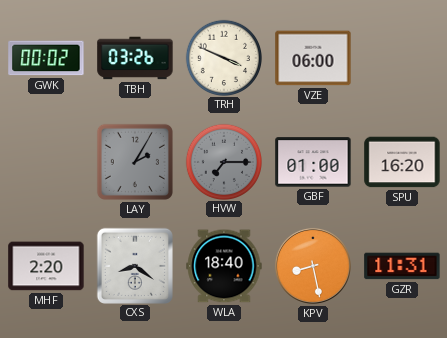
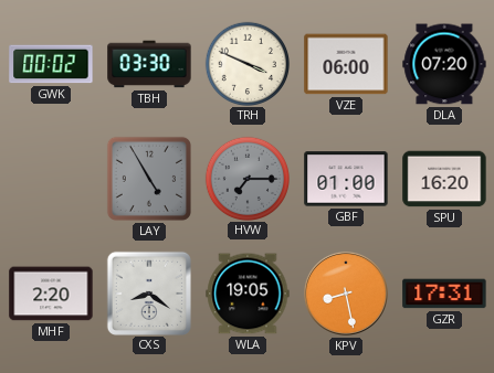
TBH: 03:26 -> 03:30 (149, 64)
DLA: none -> 07:20 (444, 64)
LAY: 2:05 -> 4:55 (149, 179)
WLA: 18:40 -> 19:05 (248, 294)
GZR: 11:31 -> 17:31 (444, 294)
